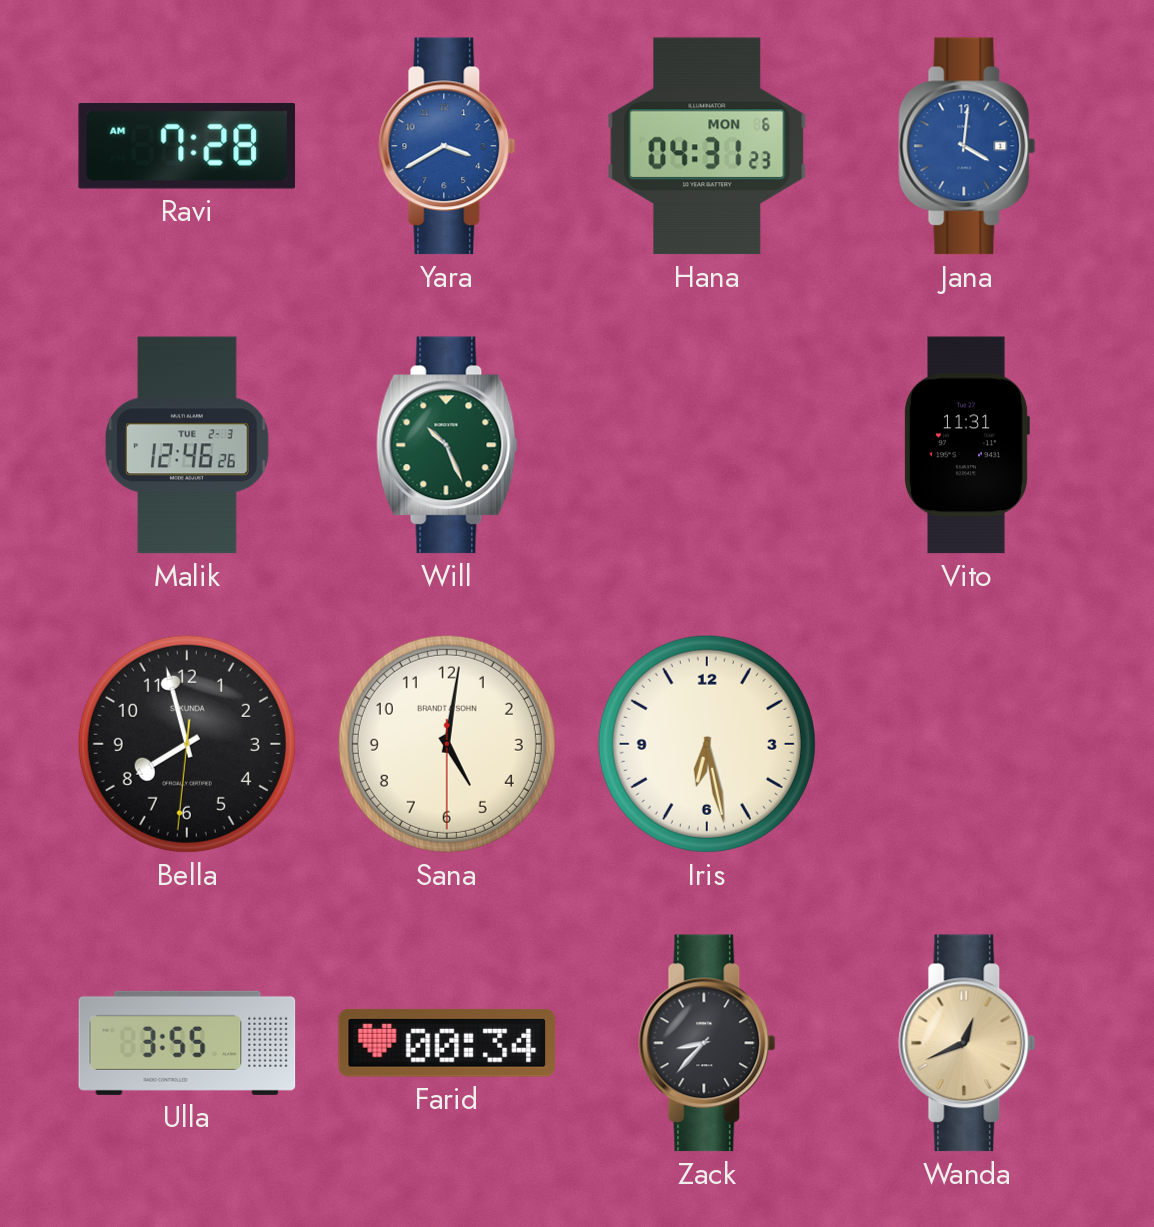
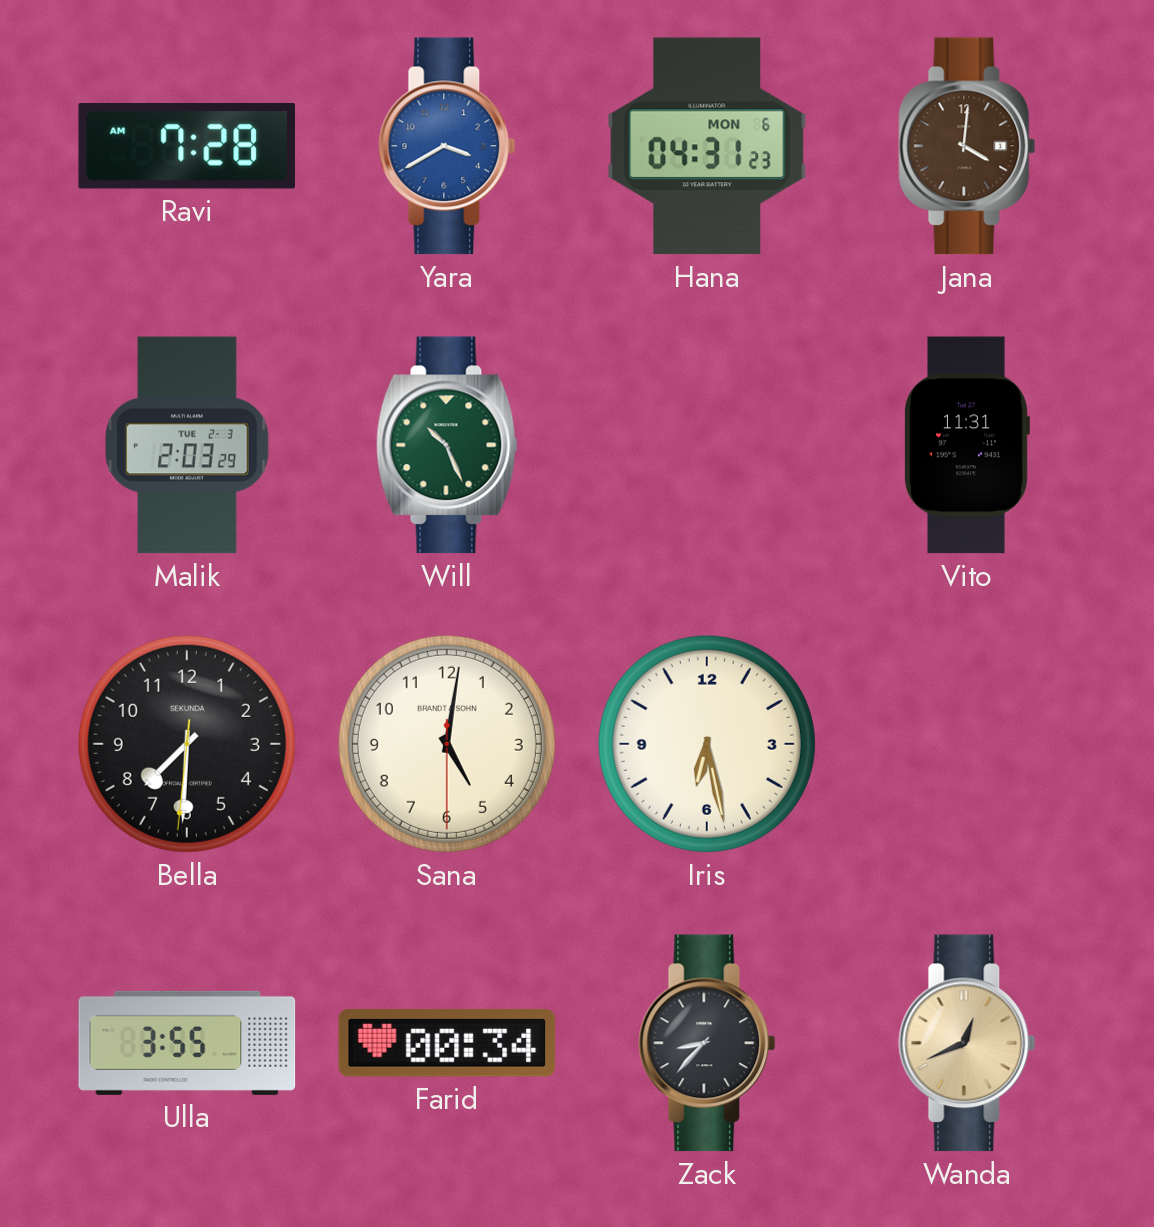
Jana dial: blue -> brown (967, 146)
Malik: 12:46 -> 2:03 (187, 445)
Bella: 7:57 -> 7:30 (187, 744)
